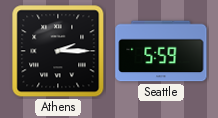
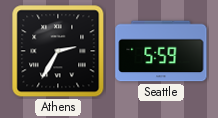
Athens: 2:15 -> 2:35 (58, 51)
